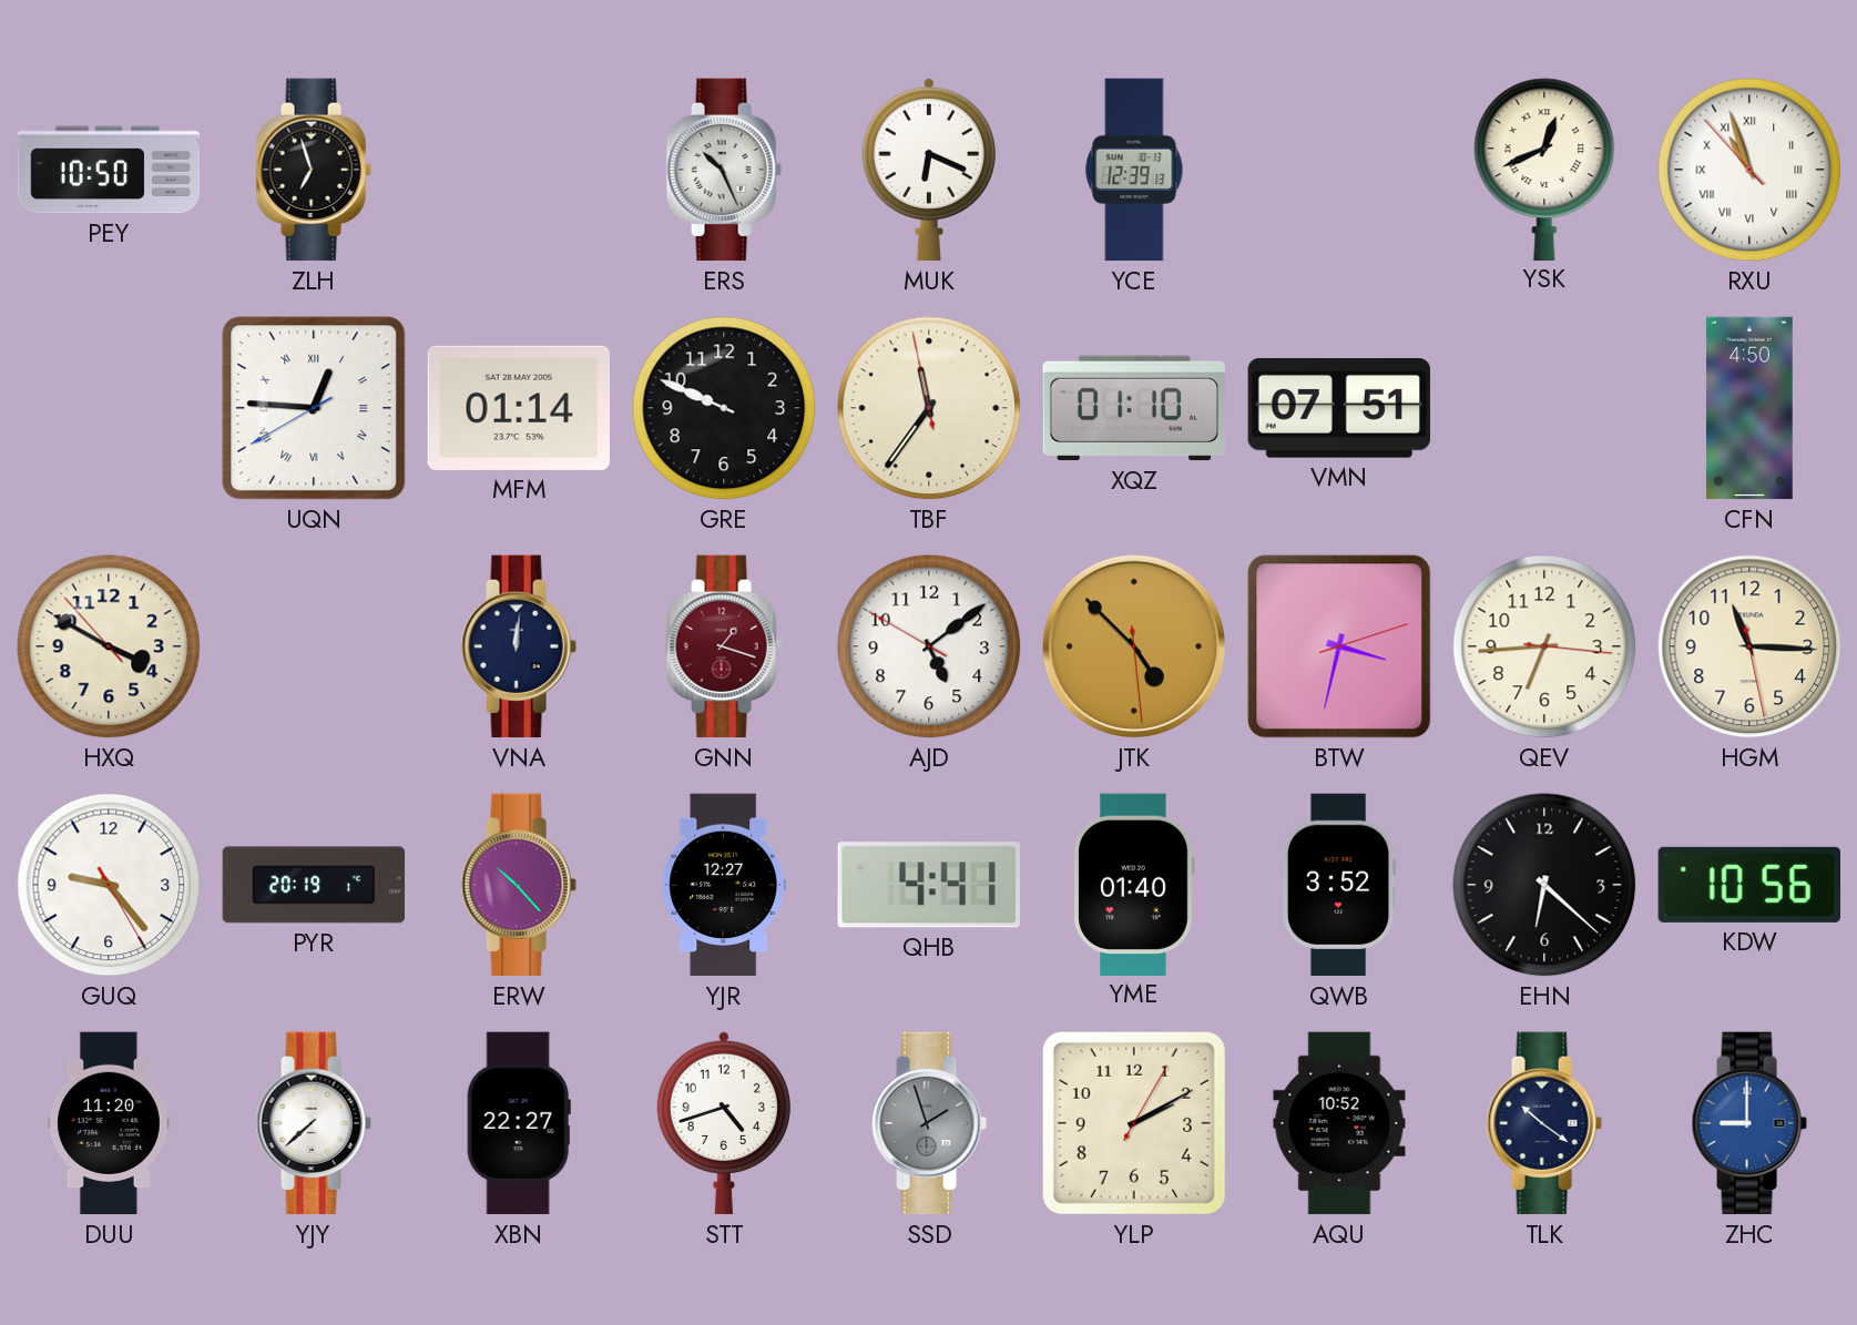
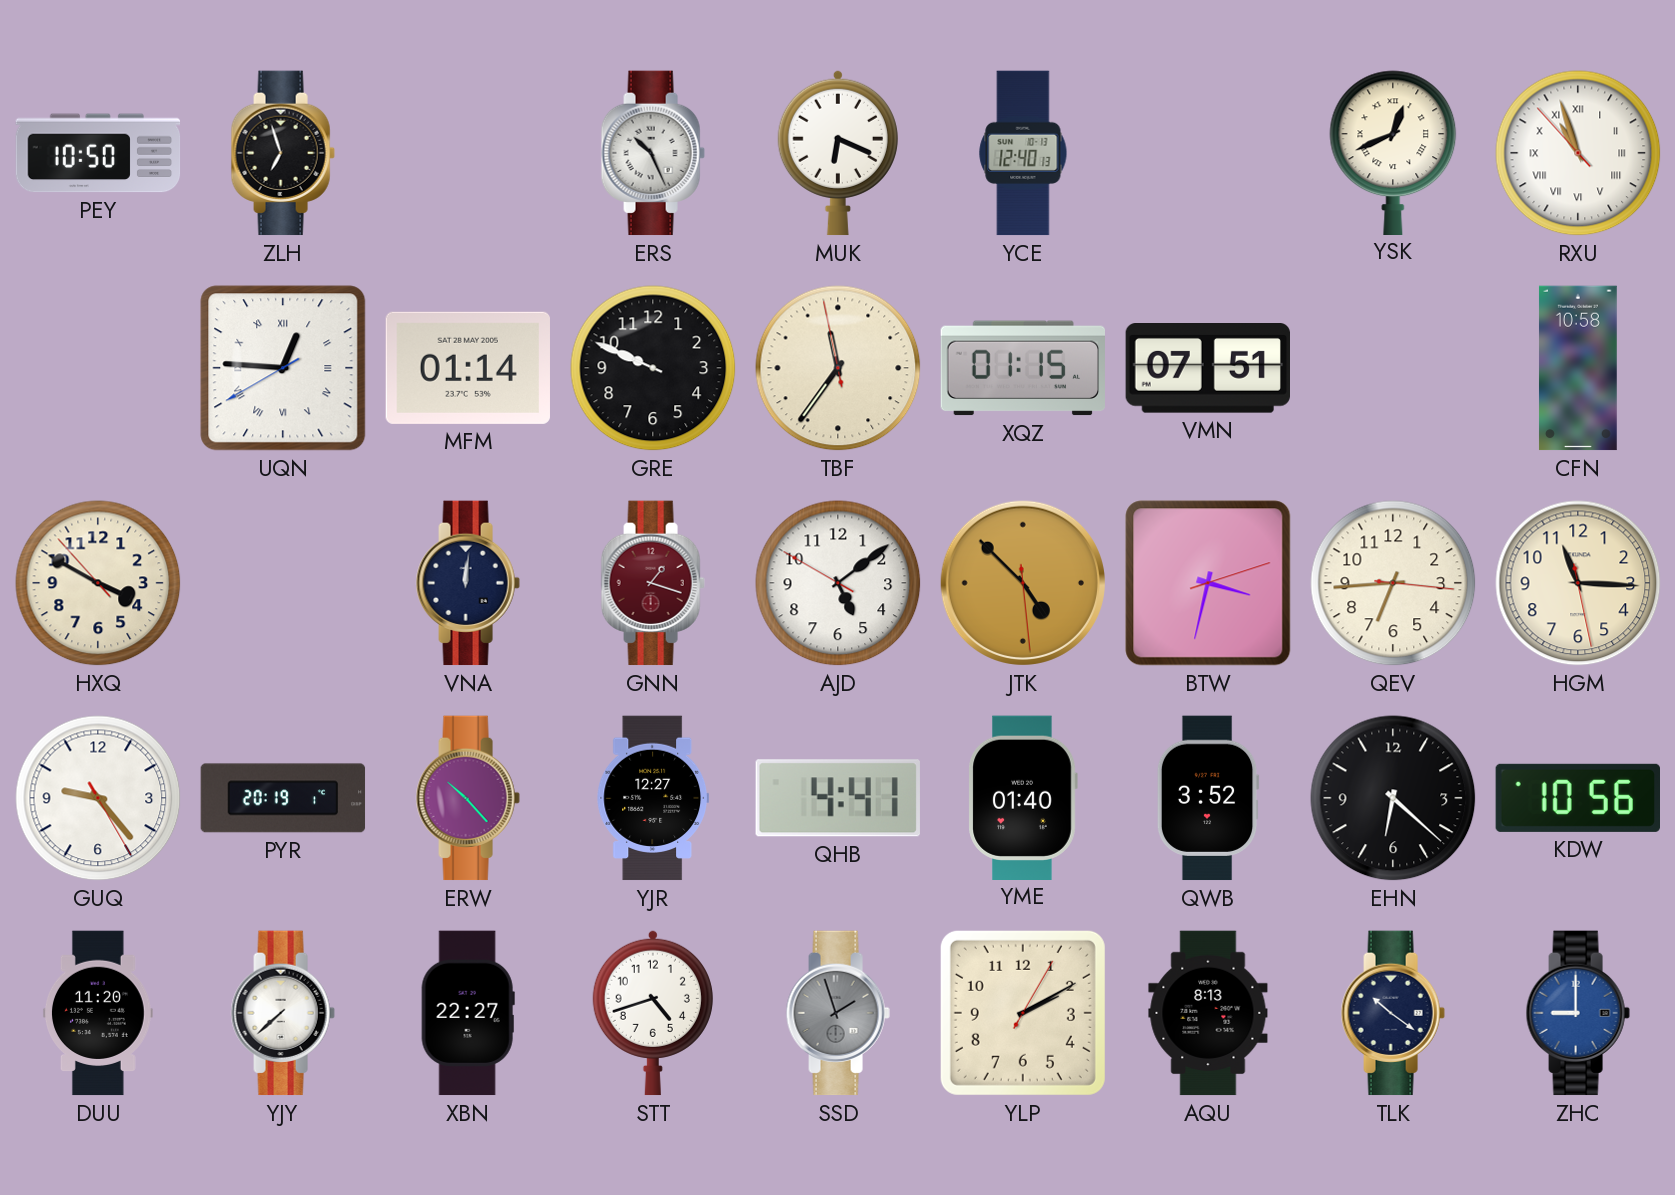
YCE: 12:39 -> 12:40 (1023, 153)
XQZ: 01:10 -> 01:15 (1023, 368)
CFN: 4:50 -> 10:58 (1578, 368)
AQU: 10:52 -> 8:13 (1208, 1013)
